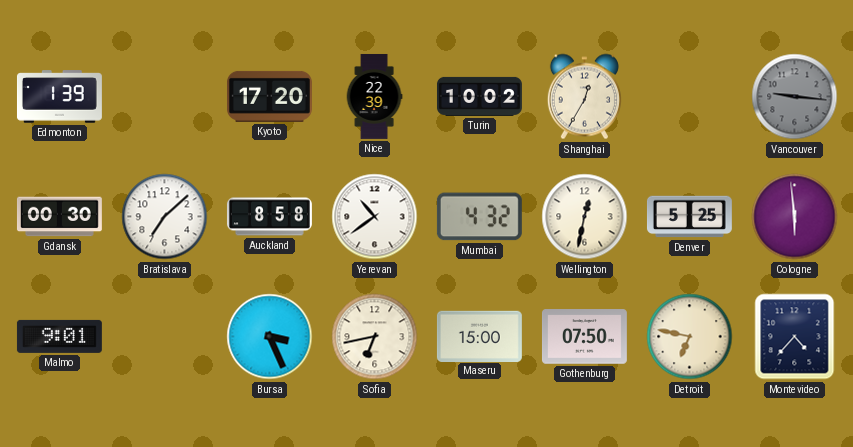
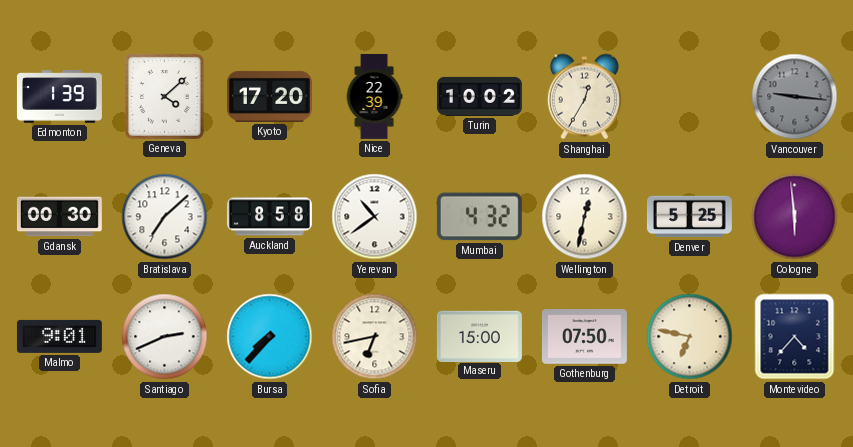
Geneva: none -> 4:08 (164, 96)
Santiago: none -> 2:41 (165, 337)
Bursa: 3:26 -> 7:37 (270, 337)
